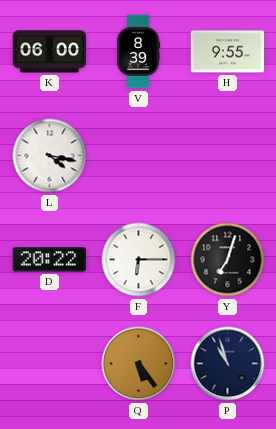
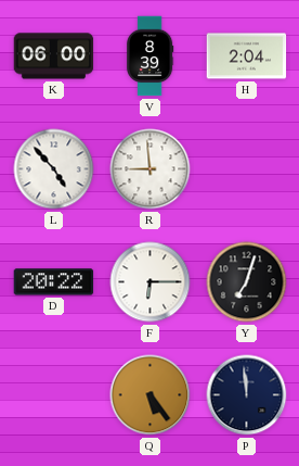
H: 9:55 -> 2:04 (247, 56)
L: 4:17 -> 4:53 (54, 169)
R: none -> 8:59 (151, 169)
P: 10:57 -> 11:59 (247, 395)
